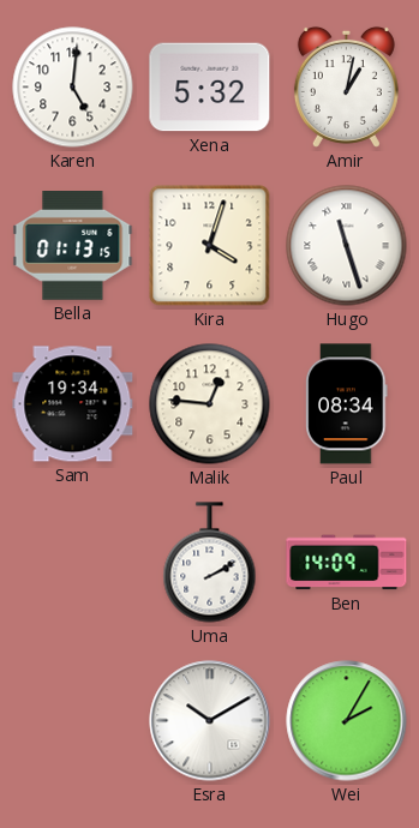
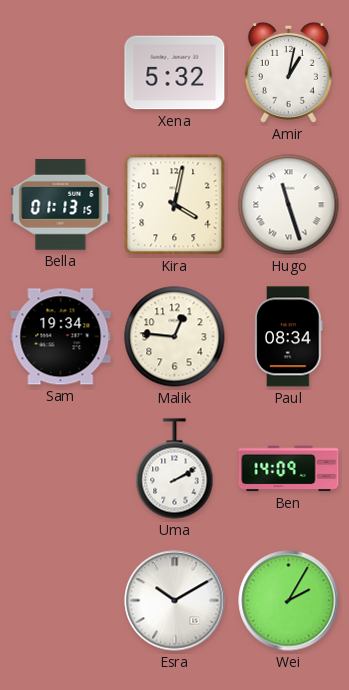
Karen: 5:01 -> none (73, 88)
Kira: 4:03 -> 4:02 (175, 205)
